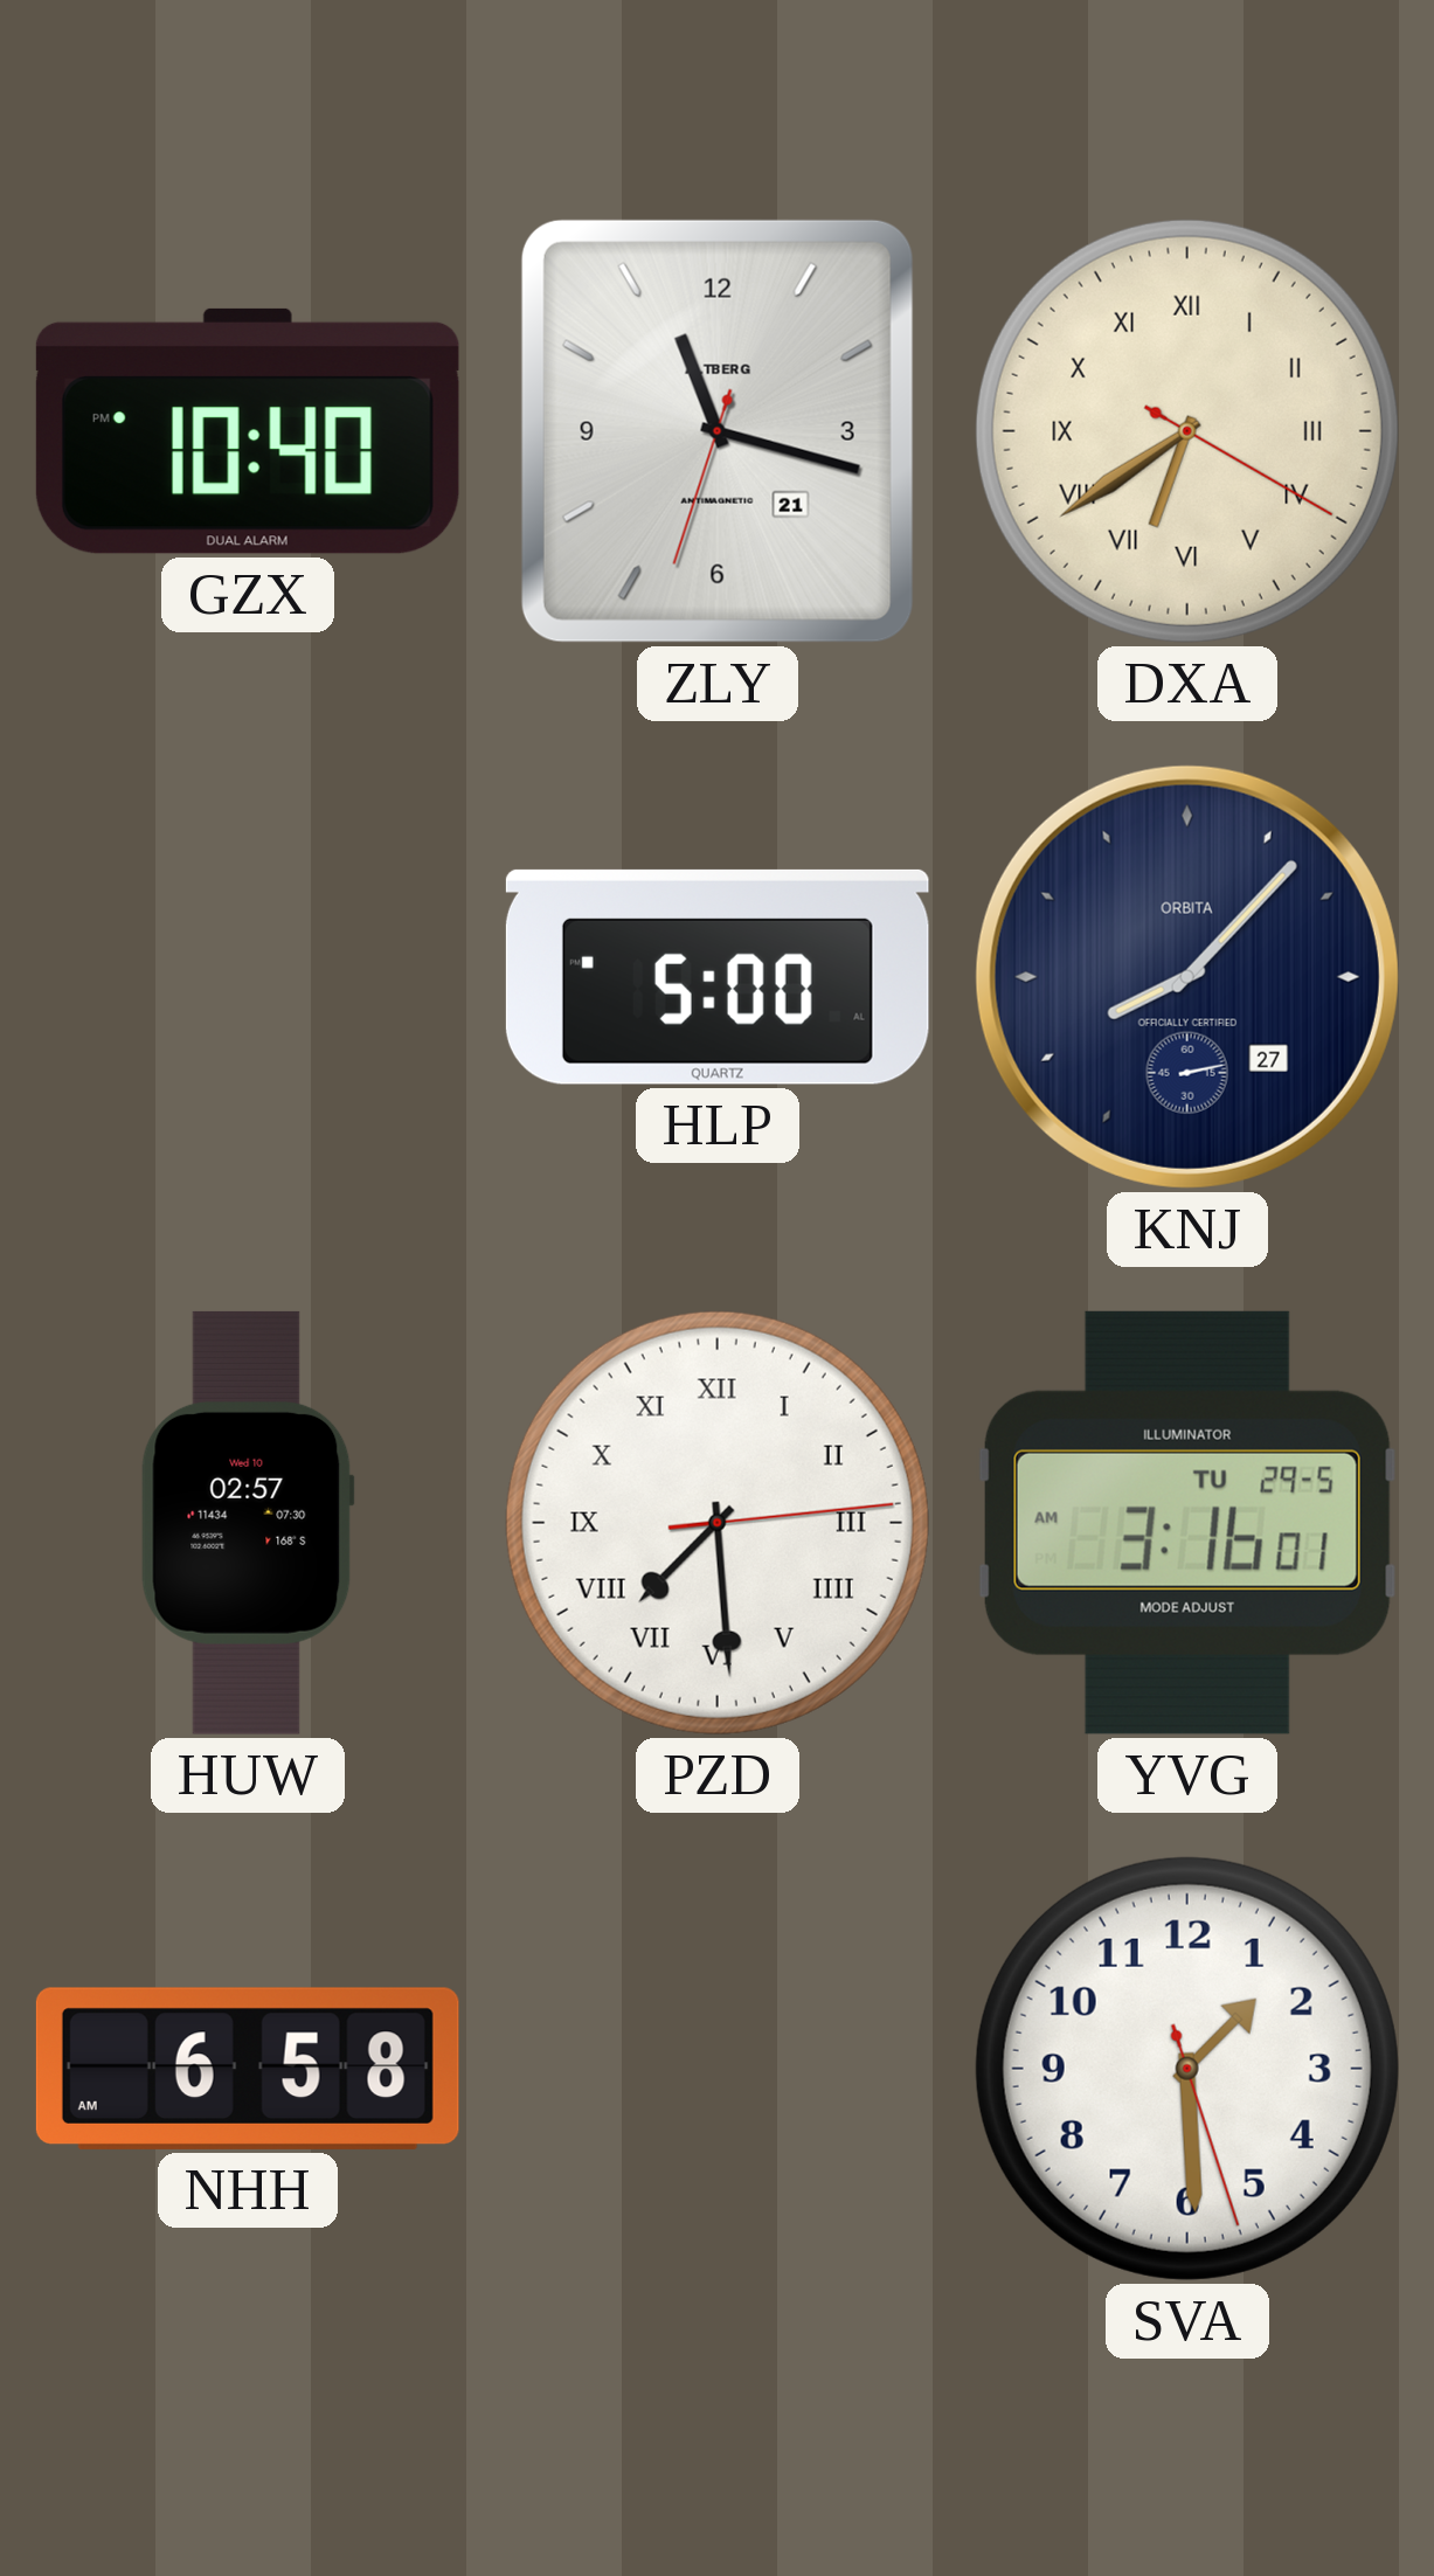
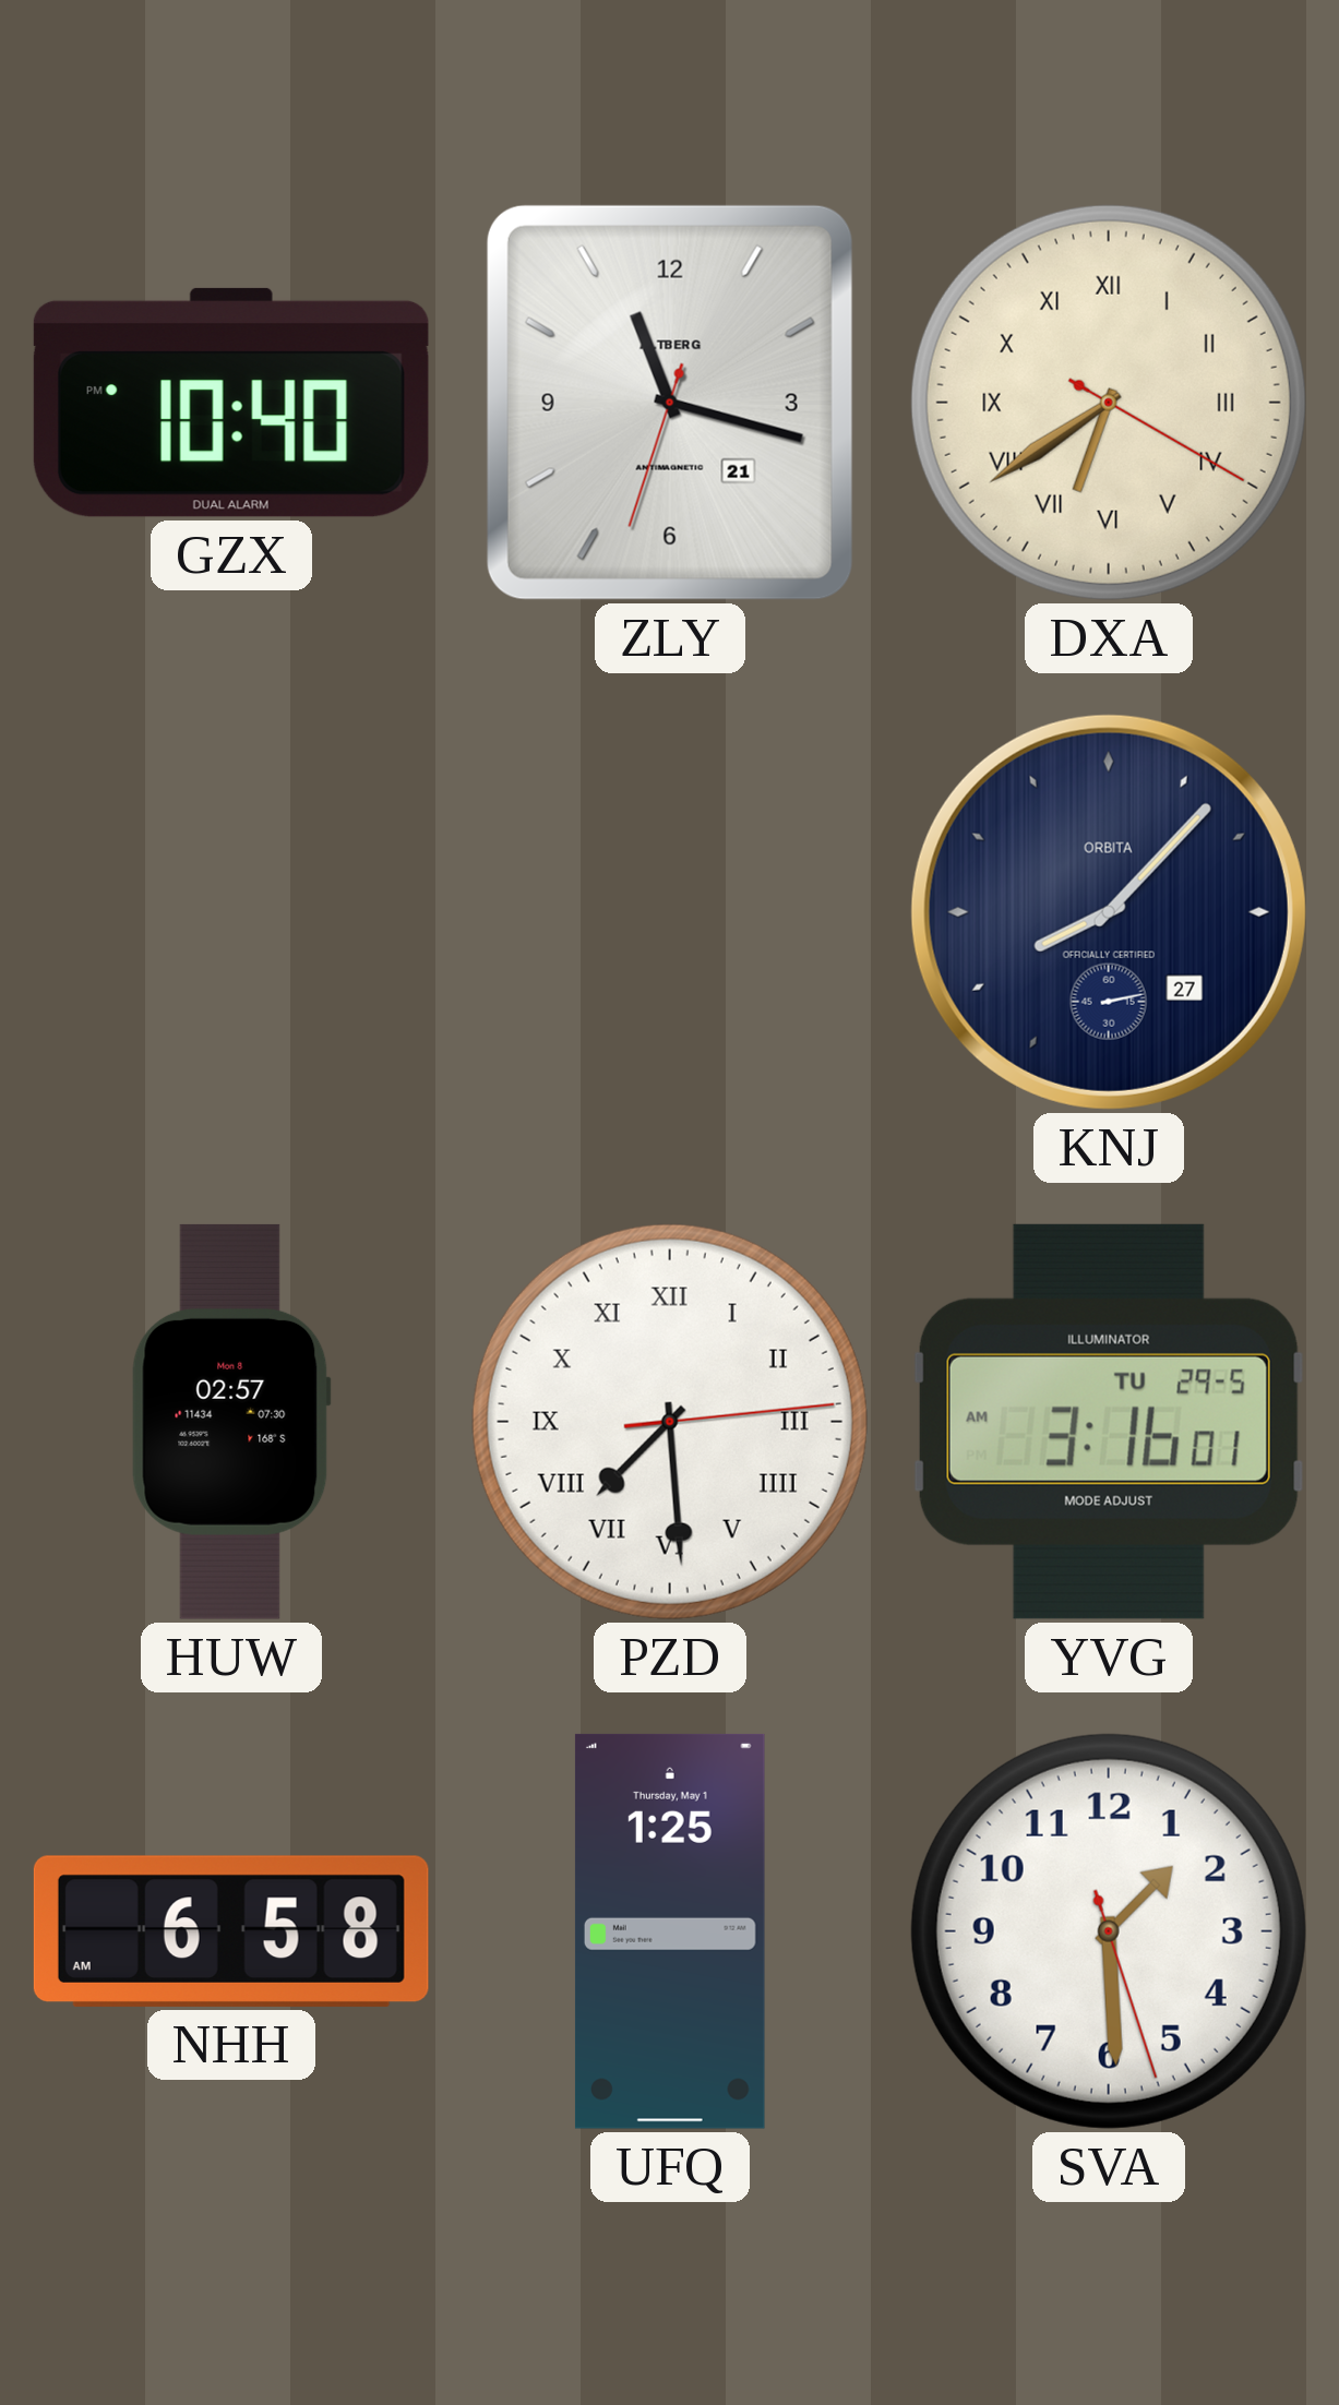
HLP: 5:00 -> none (718, 977)
HUW date: Wed 10 -> Mon 8 (231, 1422)
UFQ: none -> 1:25 (670, 1931)
